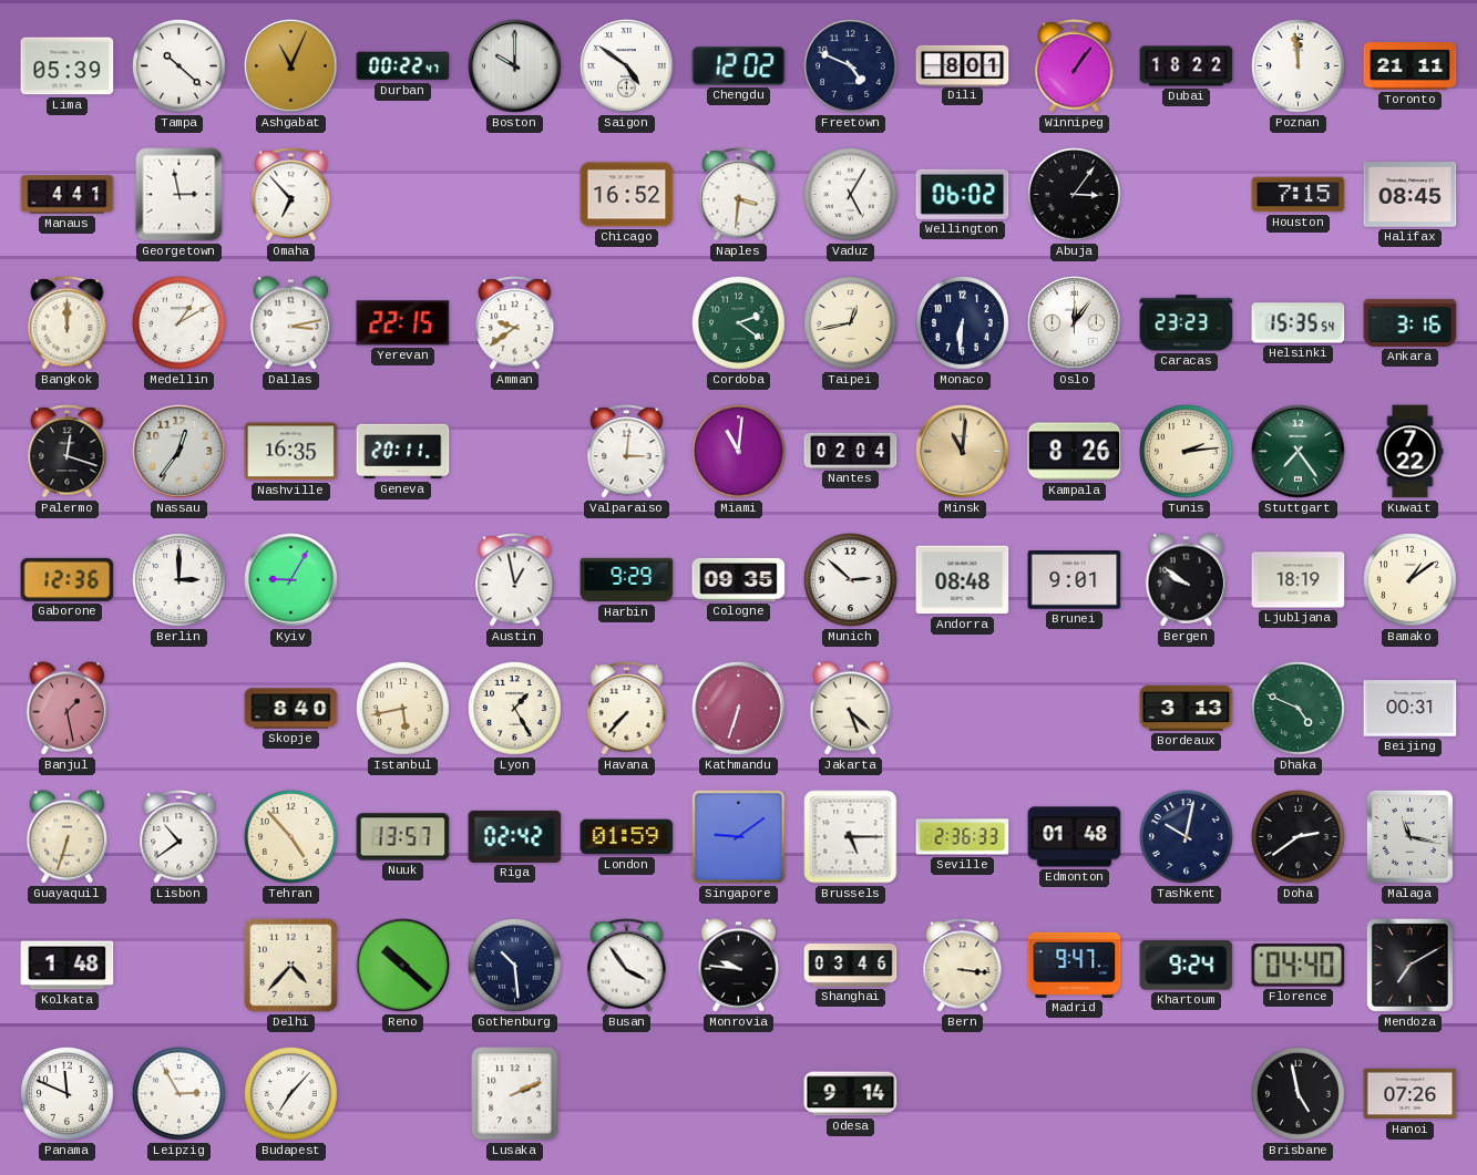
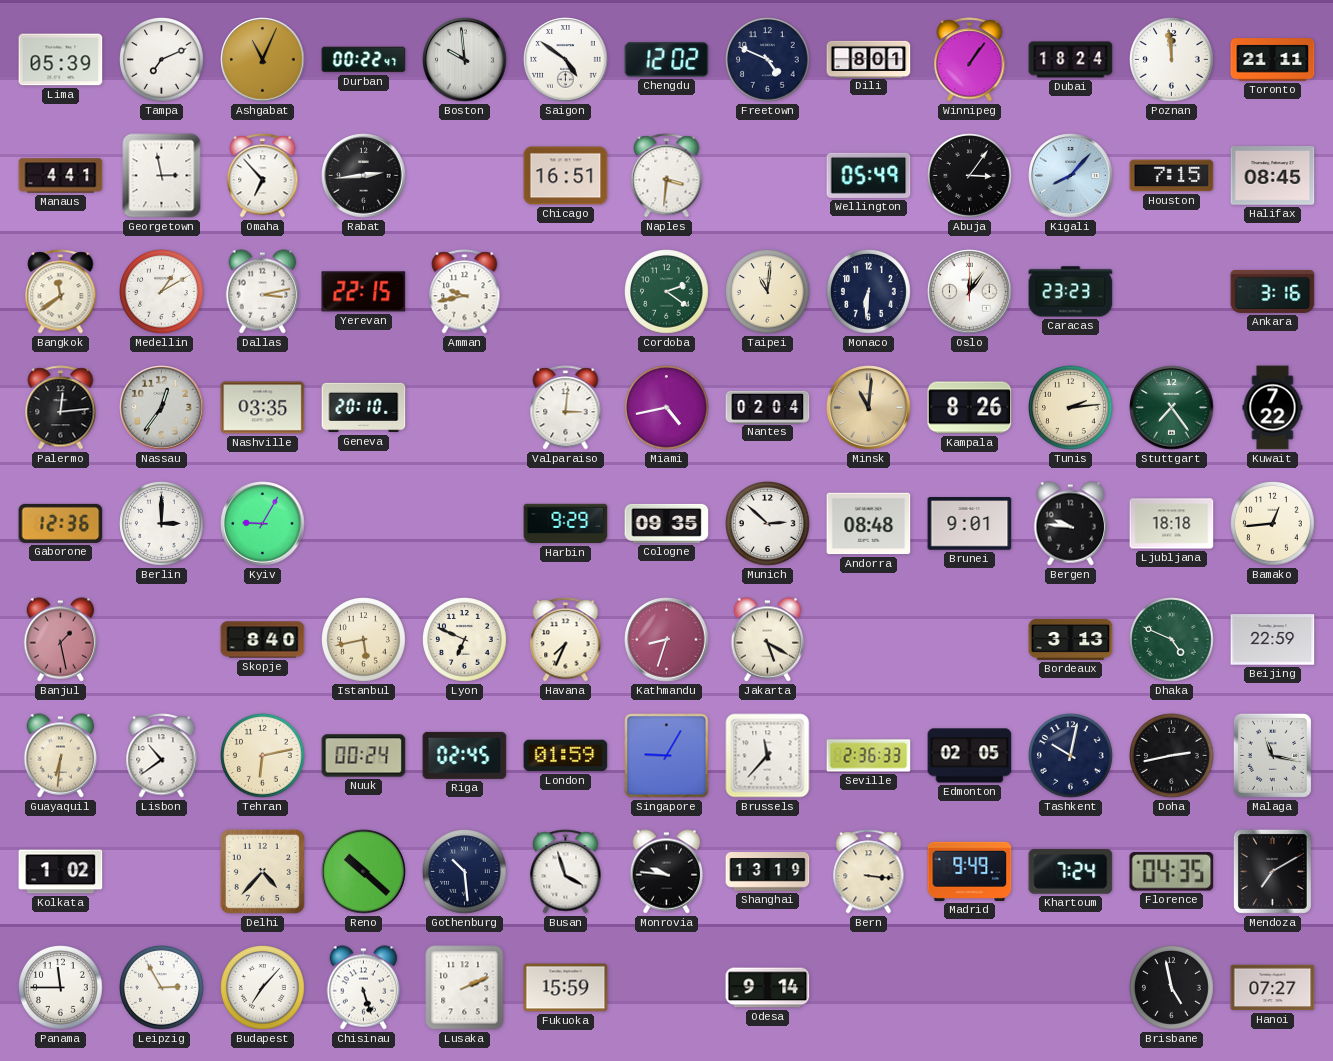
Tampa: 10:22 -> 7:11 (162, 60)
Boston: 10:00 -> 9:59 (465, 60)
Dubai: 18:22 -> 18:24 (1071, 60)
Rabat: none -> 2:44 (364, 176)
Chicago: 16:52 -> 16:51 (566, 176)
Vaduz: 5:05 -> none (851, 195)
Wellington: 06:02 -> 05:49 (869, 175)
Kigali: none -> 8:07 (1071, 176)
Bangkok: 12:00 -> 11:39 (61, 292)
Amman: 9:39 -> 9:43 (465, 292)
Taipei: 12:43 -> 11:01 (768, 292)
Helsinki: 15:35 -> none (1299, 323)
Palermo: 12:18 -> 12:14 (61, 408)
Nashville: 16:35 -> 03:35 (263, 408)
Geneva: 20:11 -> 20:10 (364, 408)
Miami: 11:01 -> 4:43 (667, 408)
Austin: 12:58 -> none (515, 580)
Bergen: 9:51 -> 9:46 (1071, 524)
Ljubljana: 18:19 -> 18:18 (1172, 524)
Bamako: 1:09 -> 12:44 (1273, 524)
Lyon: 1:25 -> 6:49 (465, 640)
Havana: 7:37 -> 7:34 (566, 640)
Kathmandu: 6:33 -> 8:33 (667, 640)
Jakarta: 5:22 -> 5:20 (768, 640)
Beijing: 00:31 -> 22:59 (1273, 640)
Guayaquil: 6:33 -> 6:31 (61, 756)
Tehran: 4:53 -> 6:13 (263, 756)
Nuuk: 13:57 -> 00:24 (364, 756)
Riga: 02:42 -> 02:45 (465, 755)
Singapore: 9:09 -> 9:05 (667, 756)
Brussels: 5:15 -> 11:37 (768, 756)
Edmonton: 01:48 -> 02:05 (970, 756)
Doha: 2:39 -> 2:43 (1172, 756)
Kolkata: 1:48 -> 1:02 (61, 872)
Busan: 3:54 -> 3:57 (566, 872)
Shanghai: 03:46 -> 13:19 (768, 872)
Madrid: 9:47 -> 9:49 (970, 871)
Khartoum: 9:24 -> 7:24 (1071, 871)
Florence: 04:40 -> 04:35 (1172, 872)
Panama: 11:49 -> 11:45 (61, 988)
Chisinau: none -> 5:27 (364, 988)
Fukuoka: none -> 15:59 (566, 988)
Hanoi: 07:26 -> 07:27 (1273, 988)
